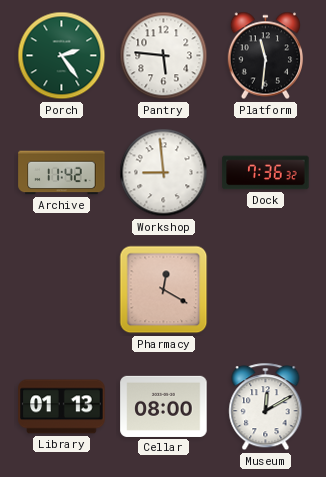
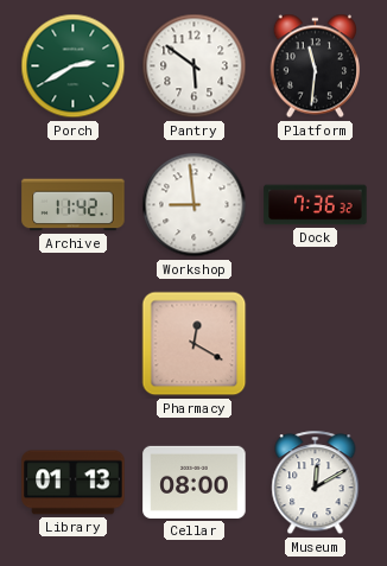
Porch: 2:24 -> 2:40 (74, 66)
Pantry: 5:46 -> 5:51 (195, 66)
